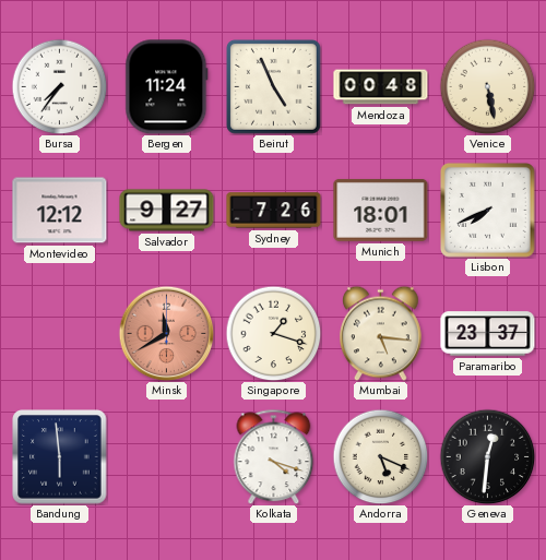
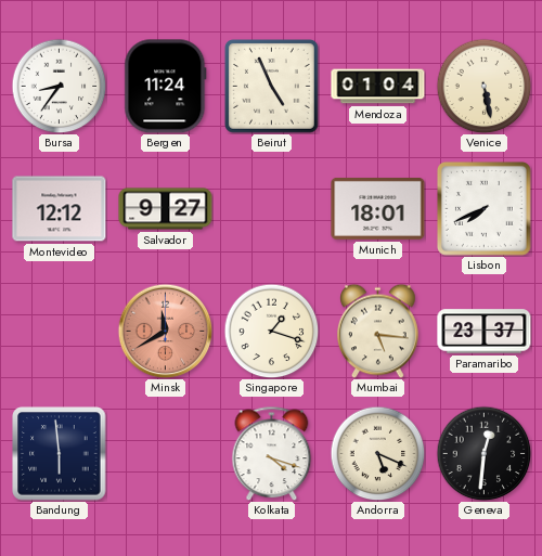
Bursa: 7:36 -> 8:36 (59, 86)
Mendoza: 00:48 -> 01:04 (378, 87)
Sydney: 7:26 -> none (274, 211)
